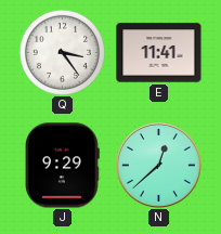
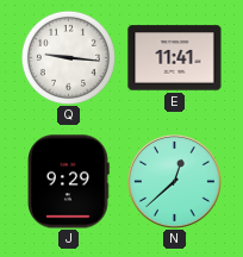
Q: 3:24 -> 9:16 (68, 57)
